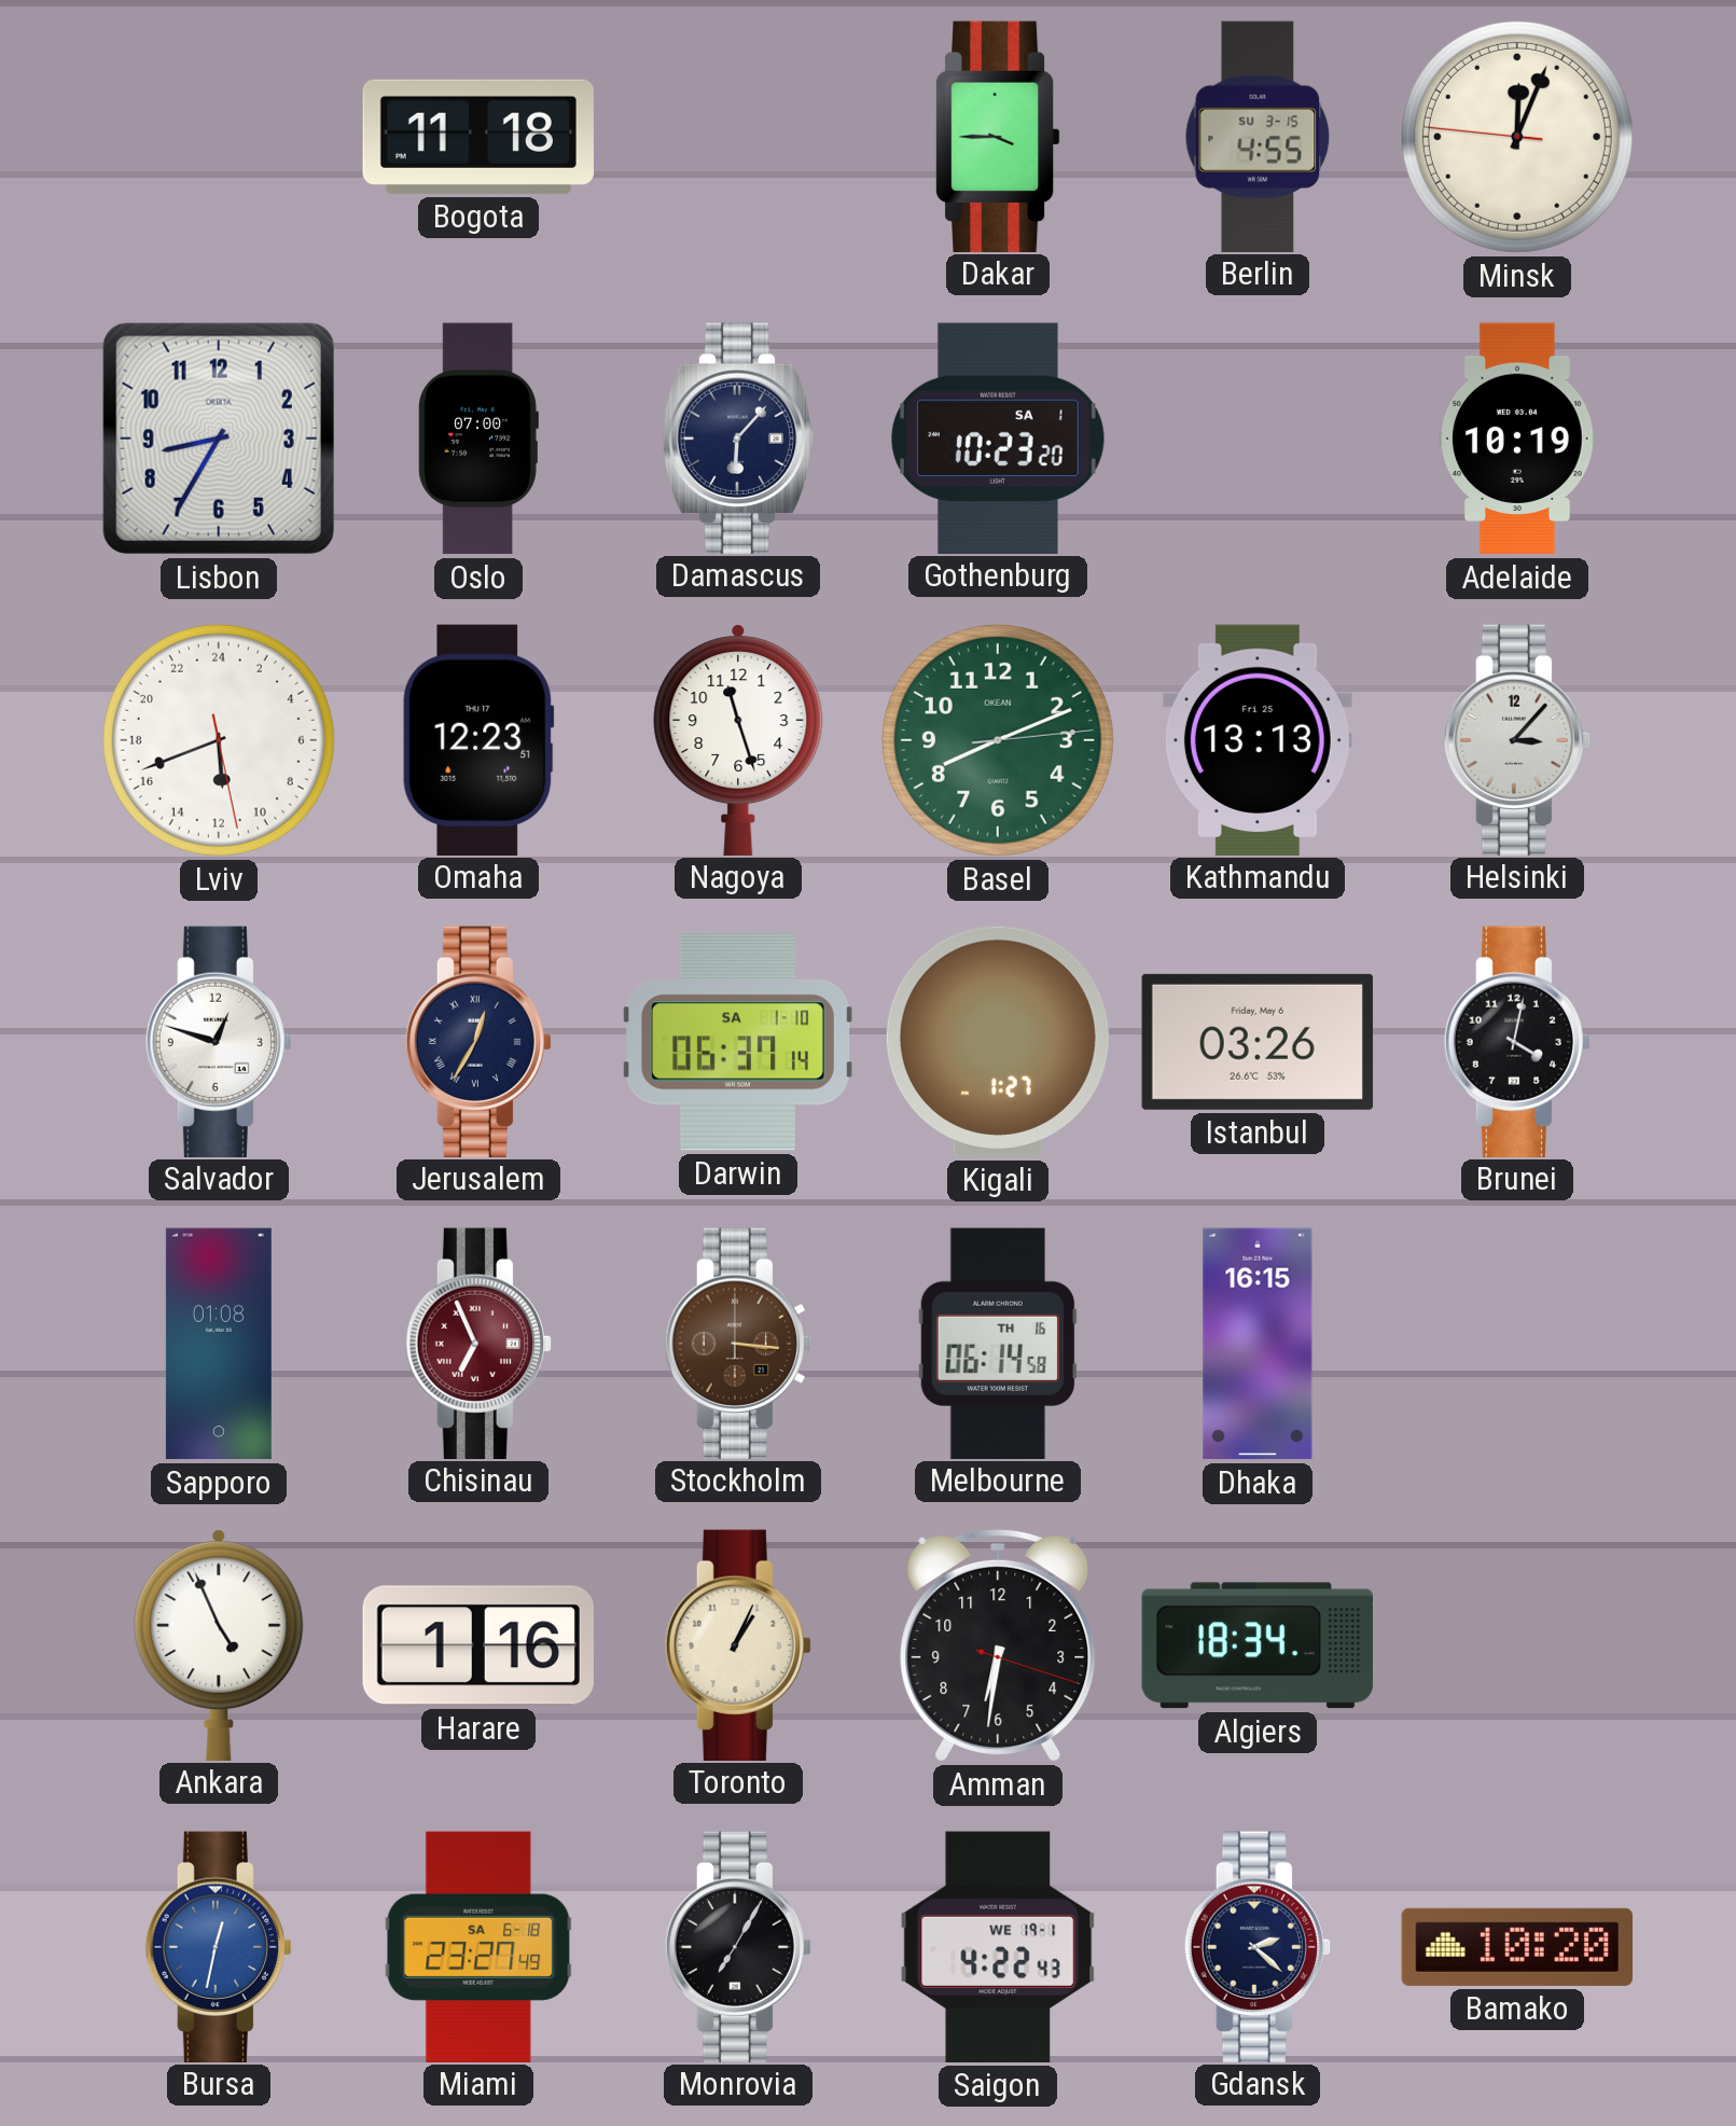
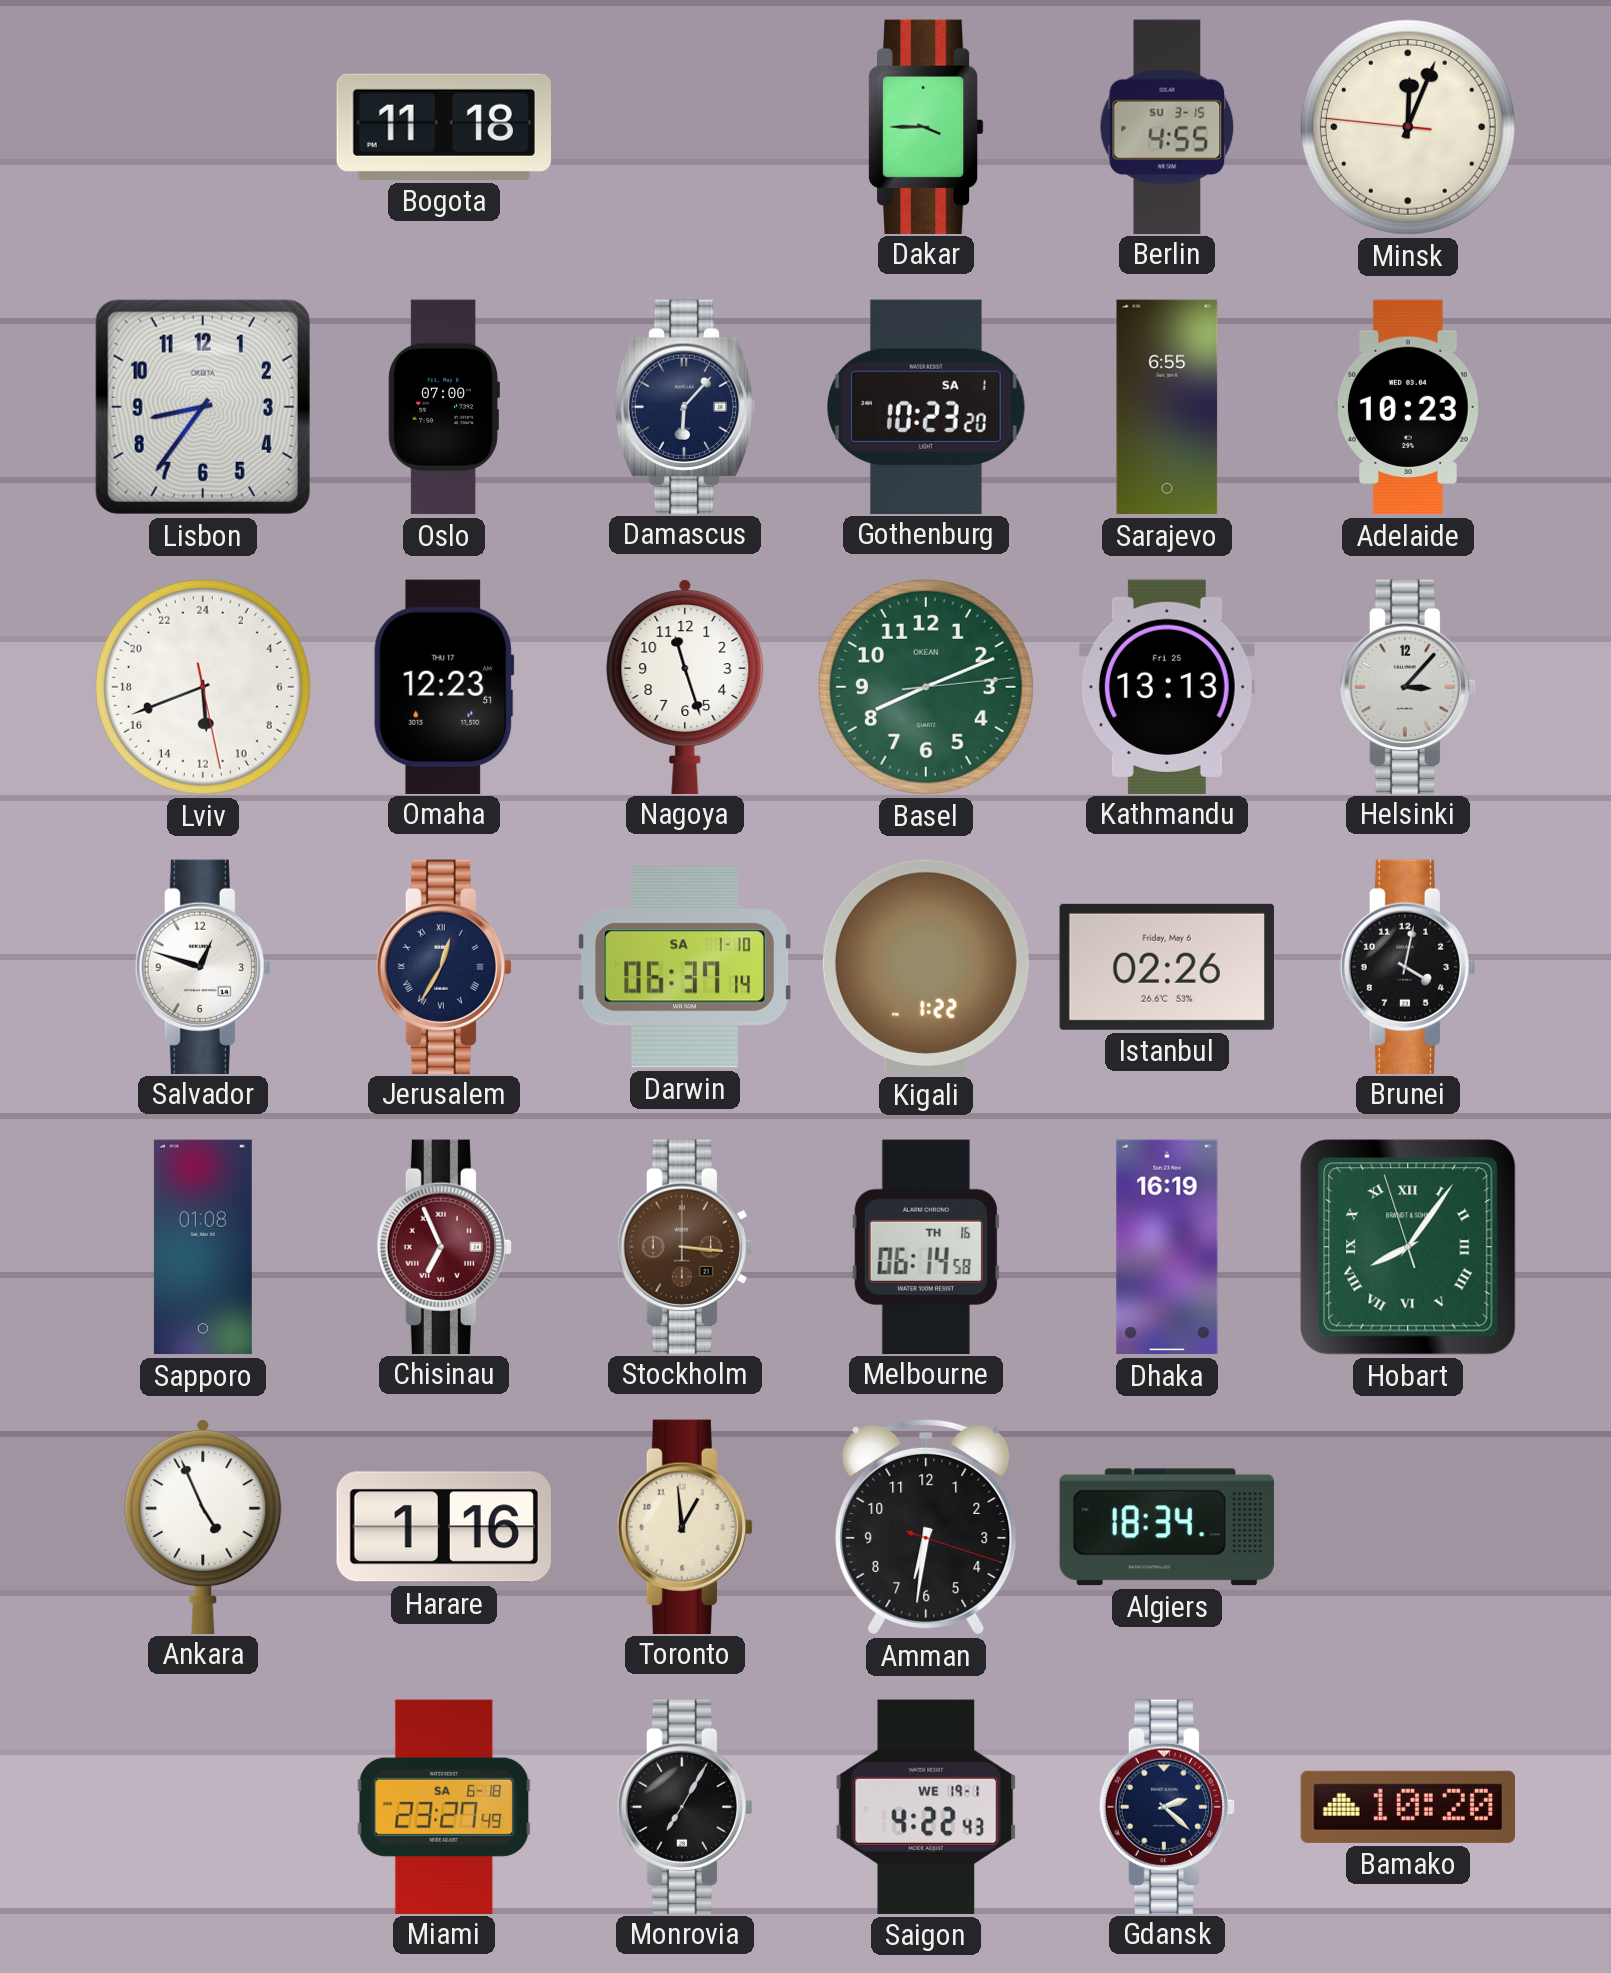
Lisbon: 8:35 -> 8:36 (203, 407)
Sarajevo: none -> 6:55 (1167, 407)
Adelaide: 10:19 -> 10:23 (1408, 407)
Kigali: 1:27 -> 1:22 (926, 967)
Istanbul: 03:26 -> 02:26 (1167, 967)
Dhaka: 16:15 -> 16:19 (1167, 1247)
Hobart: none -> 8:05 (1408, 1247)
Toronto: 1:04 -> 12:59 (684, 1526)
Bursa: 12:32 -> none (218, 1946)
